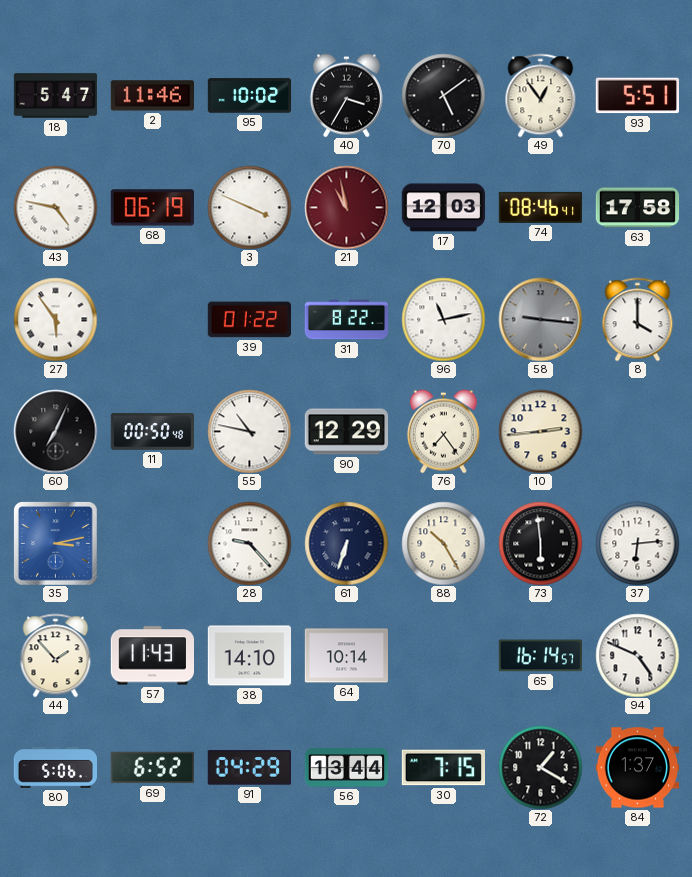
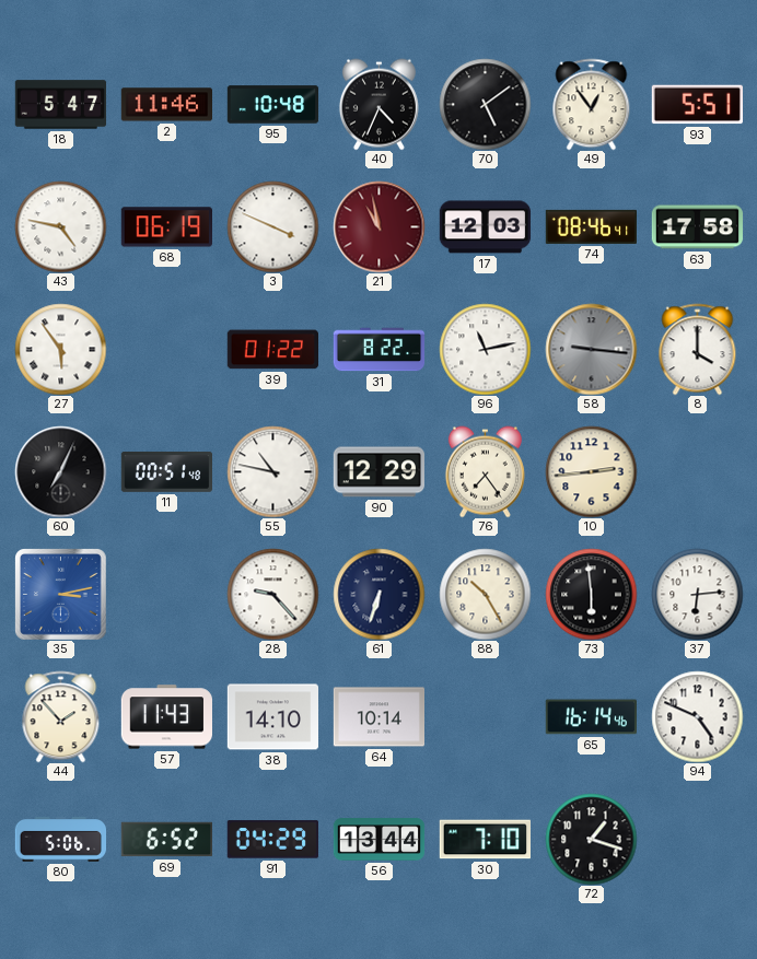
95: 10:02 -> 10:48 (272, 105)
40: 3:35 -> 4:34 (378, 104)
11: 00:50 -> 00:51 (166, 472)
65: 16:14:57 -> 16:14:46 (591, 717)
30: 7:15 -> 7:10 (485, 840)
72: 1:20 -> 1:18 (591, 839)
84: 1:37 -> none (637, 768)
